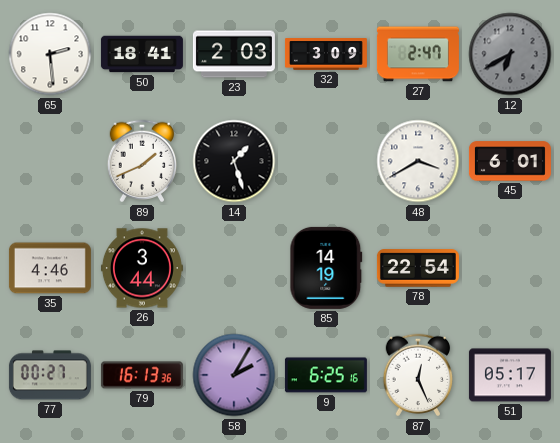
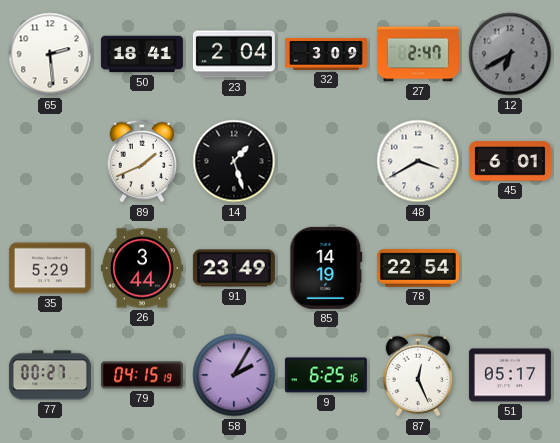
23: 2:03 -> 2:04 (234, 54)
35: 4:46 -> 5:29 (50, 268)
91: none -> 23:49 (234, 268)
79: 16:13 -> 04:15 (142, 375)
